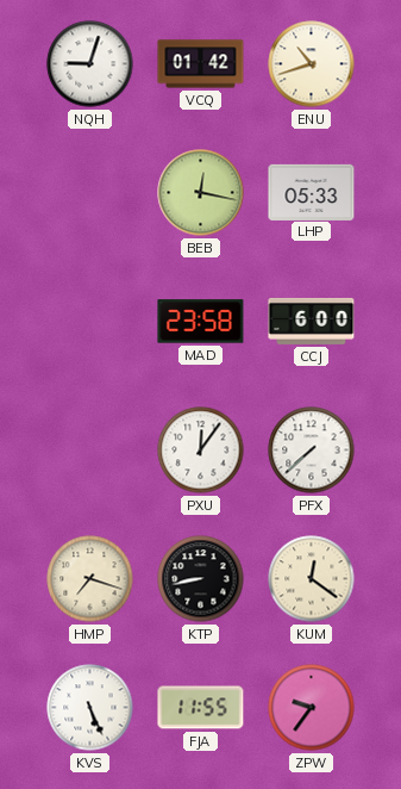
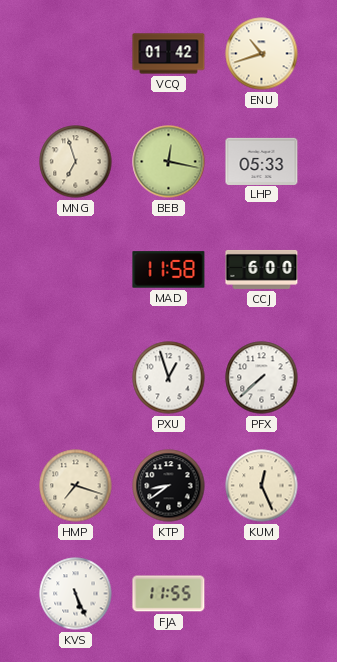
NQH: 9:03 -> none (90, 64)
MNG: none -> 6:57 (76, 162)
MAD: 23:58 -> 11:58 (169, 270)
PXU: 12:06 -> 12:57 (169, 378)
KTP: 8:43 -> 8:39 (169, 486)
KUM: 12:21 -> 12:26 (262, 486)
ZPW: 9:36 -> none (312, 708)
